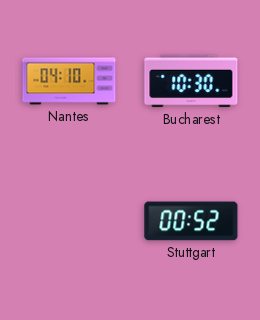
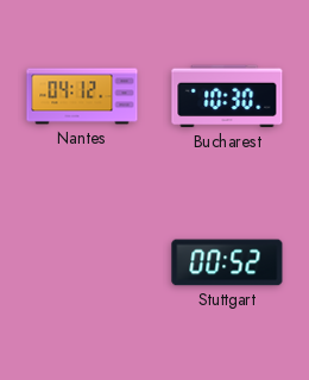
Nantes: 04:10 -> 04:12 (82, 96)
